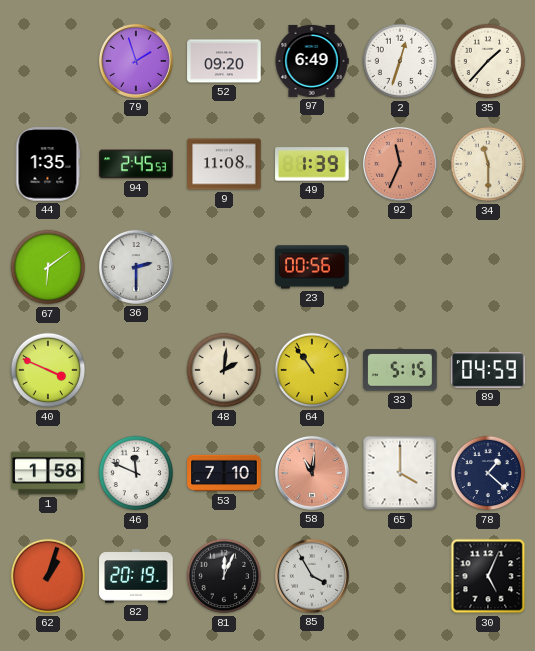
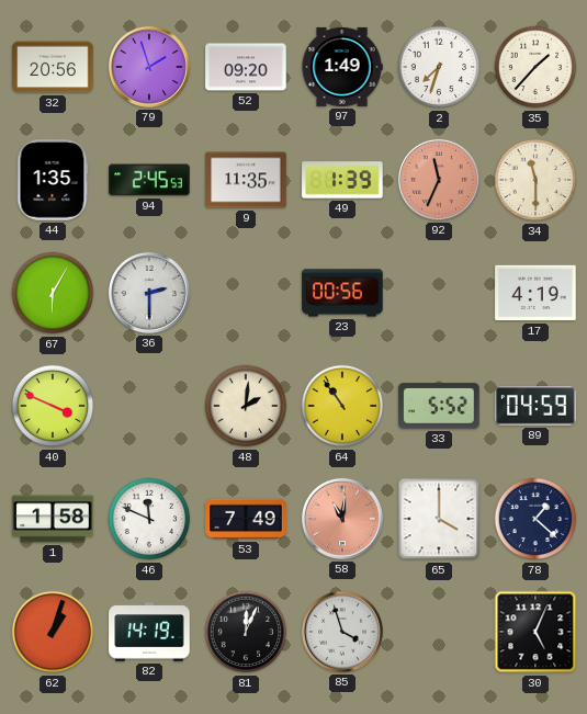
32: none -> 20:56 (53, 67)
97: 6:49 -> 1:49 (342, 67)
2: 12:33 -> 7:33 (439, 67)
9: 11:08 -> 11:35 (246, 180)
67: 6:09 -> 6:05 (53, 293)
17: none -> 4:19 (535, 293)
33: 5:15 -> 5:52 (439, 406)
53: 7:10 -> 7:49 (246, 519)
82: 20:19 -> 14:19 (149, 632)
85: 3:55 -> 3:57 (342, 632)
